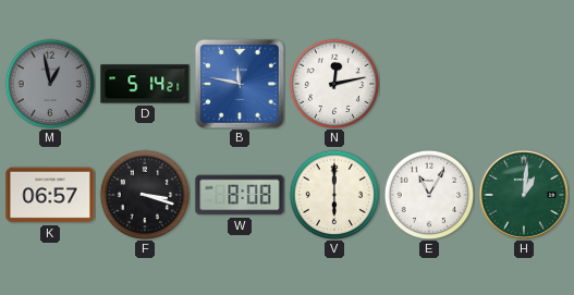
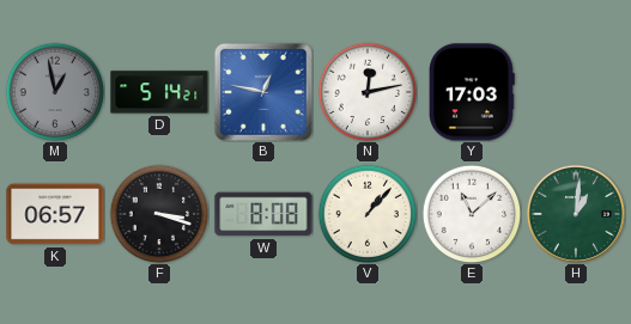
B: 11:47 -> 12:47 (263, 92)
Y: none -> 17:03 (473, 92)
V: 6:00 -> 1:07 (368, 214)
E: 11:05 -> 11:08 (472, 214)
